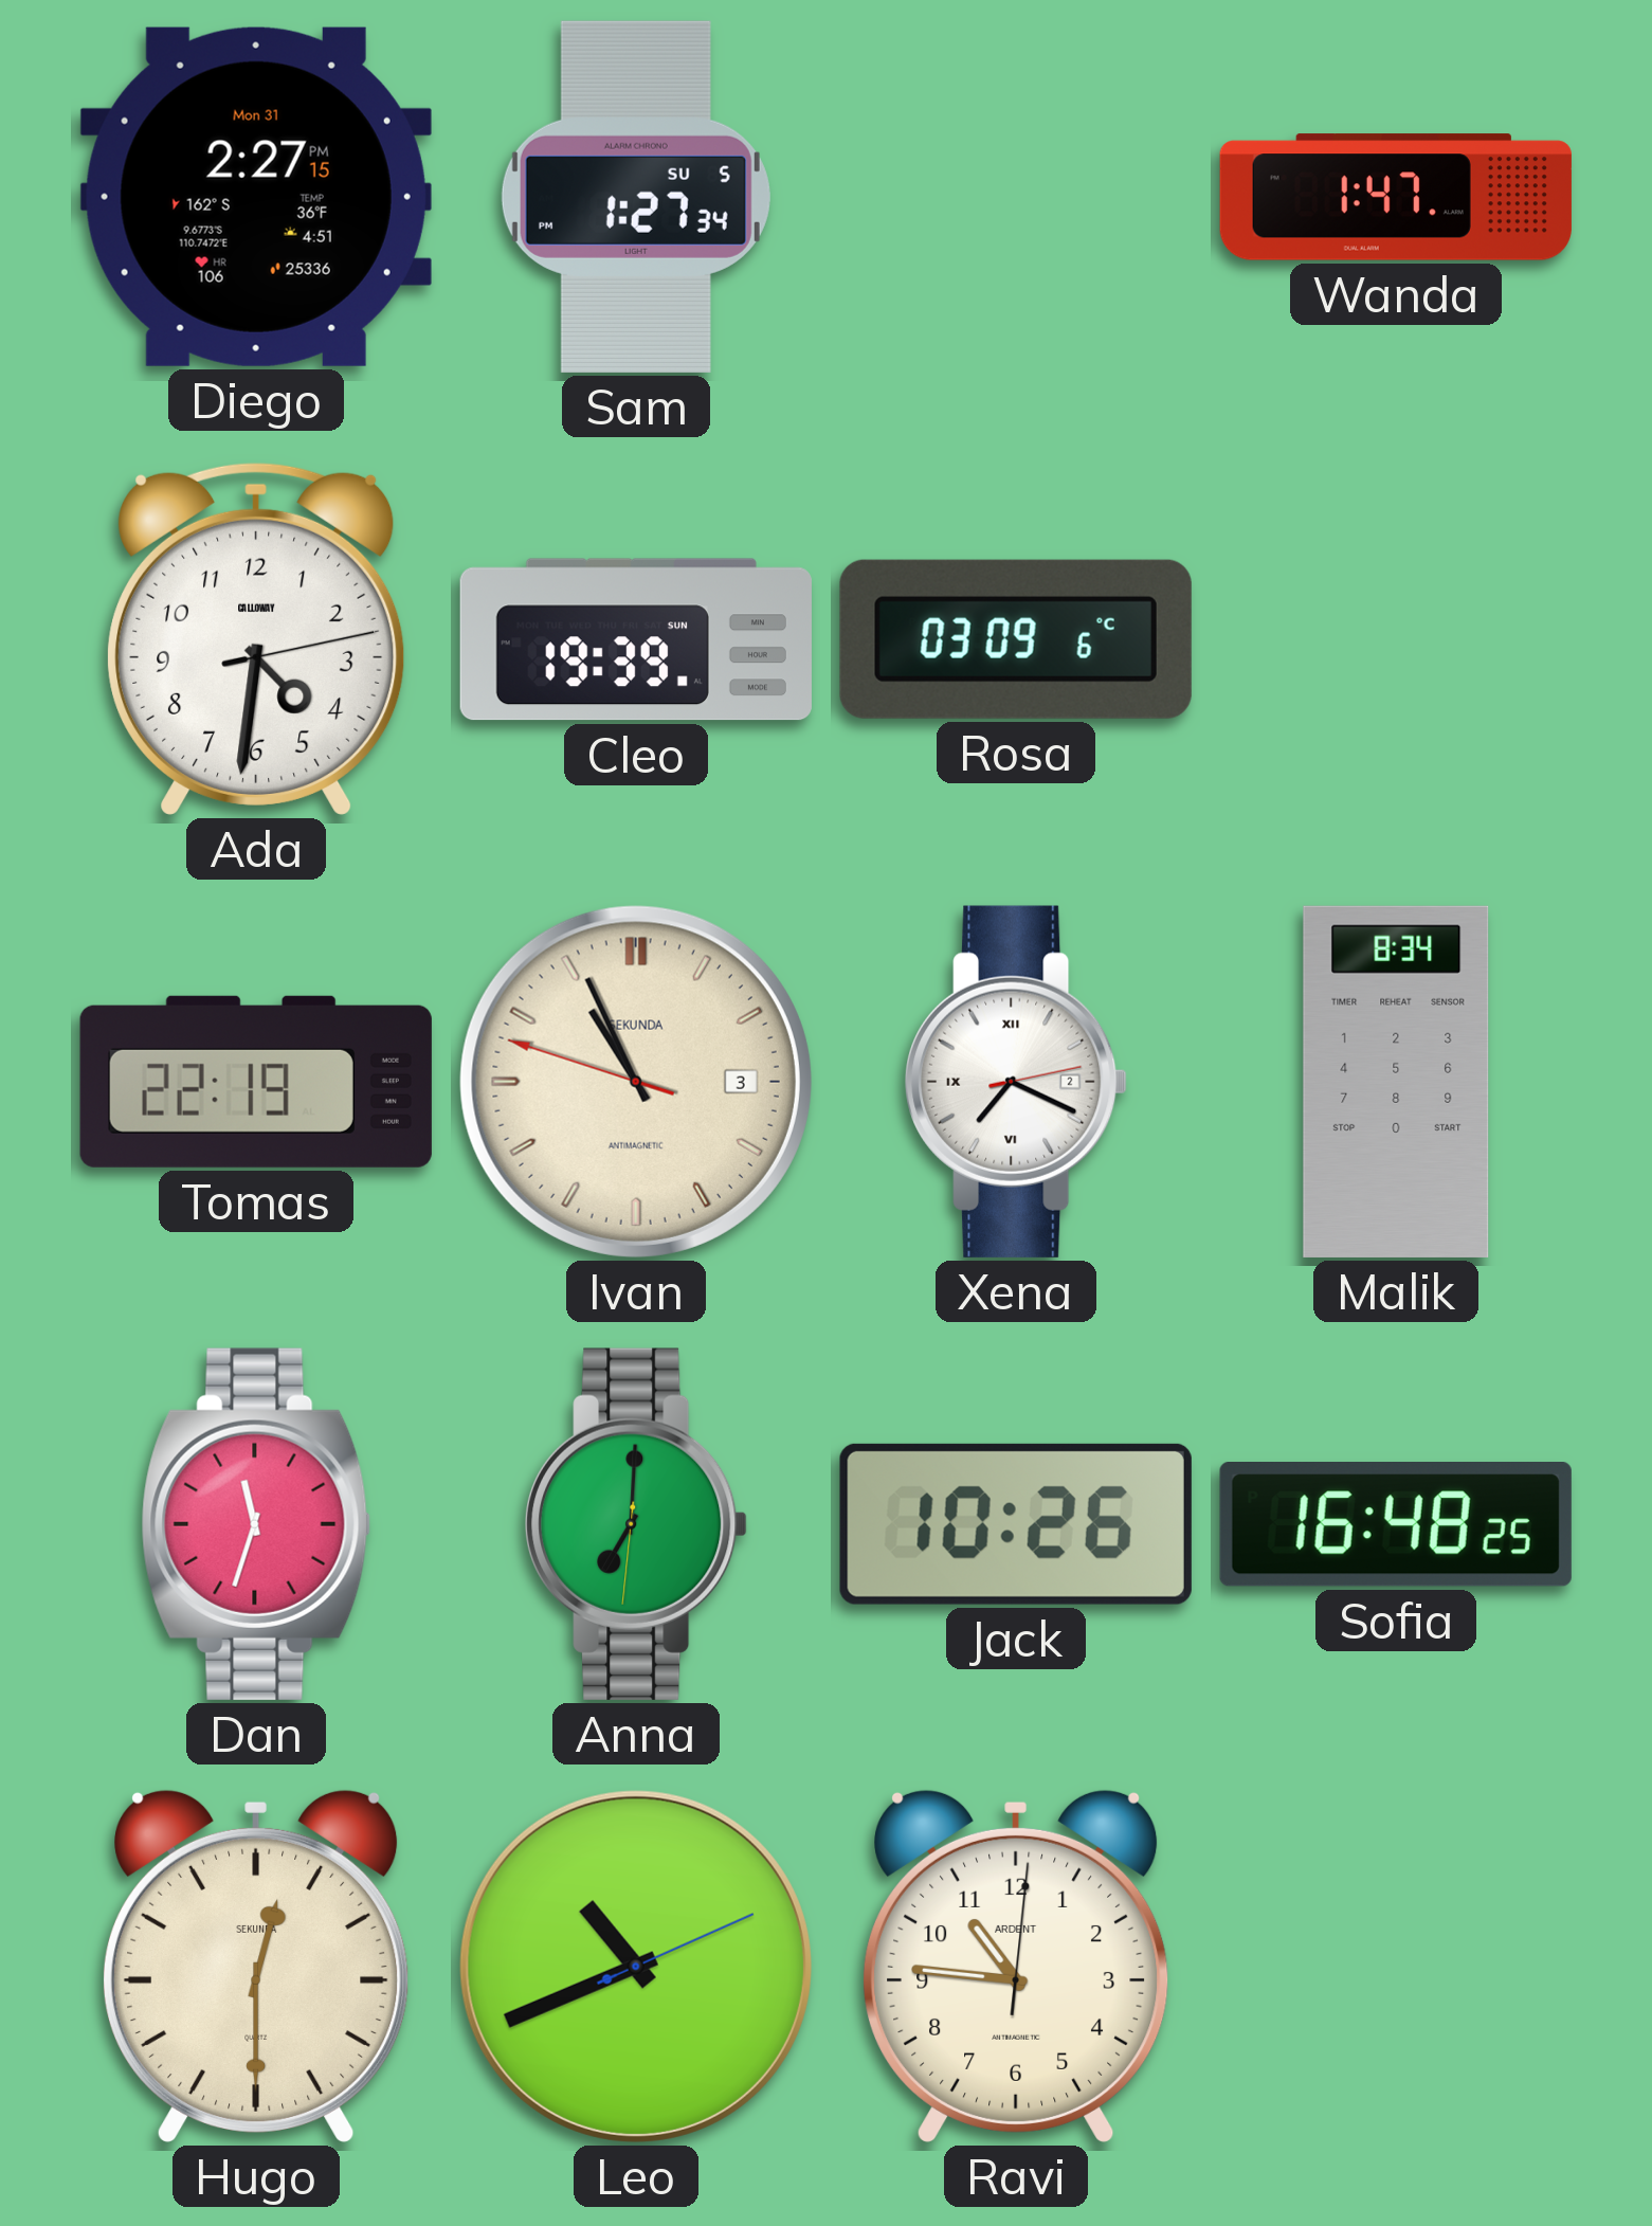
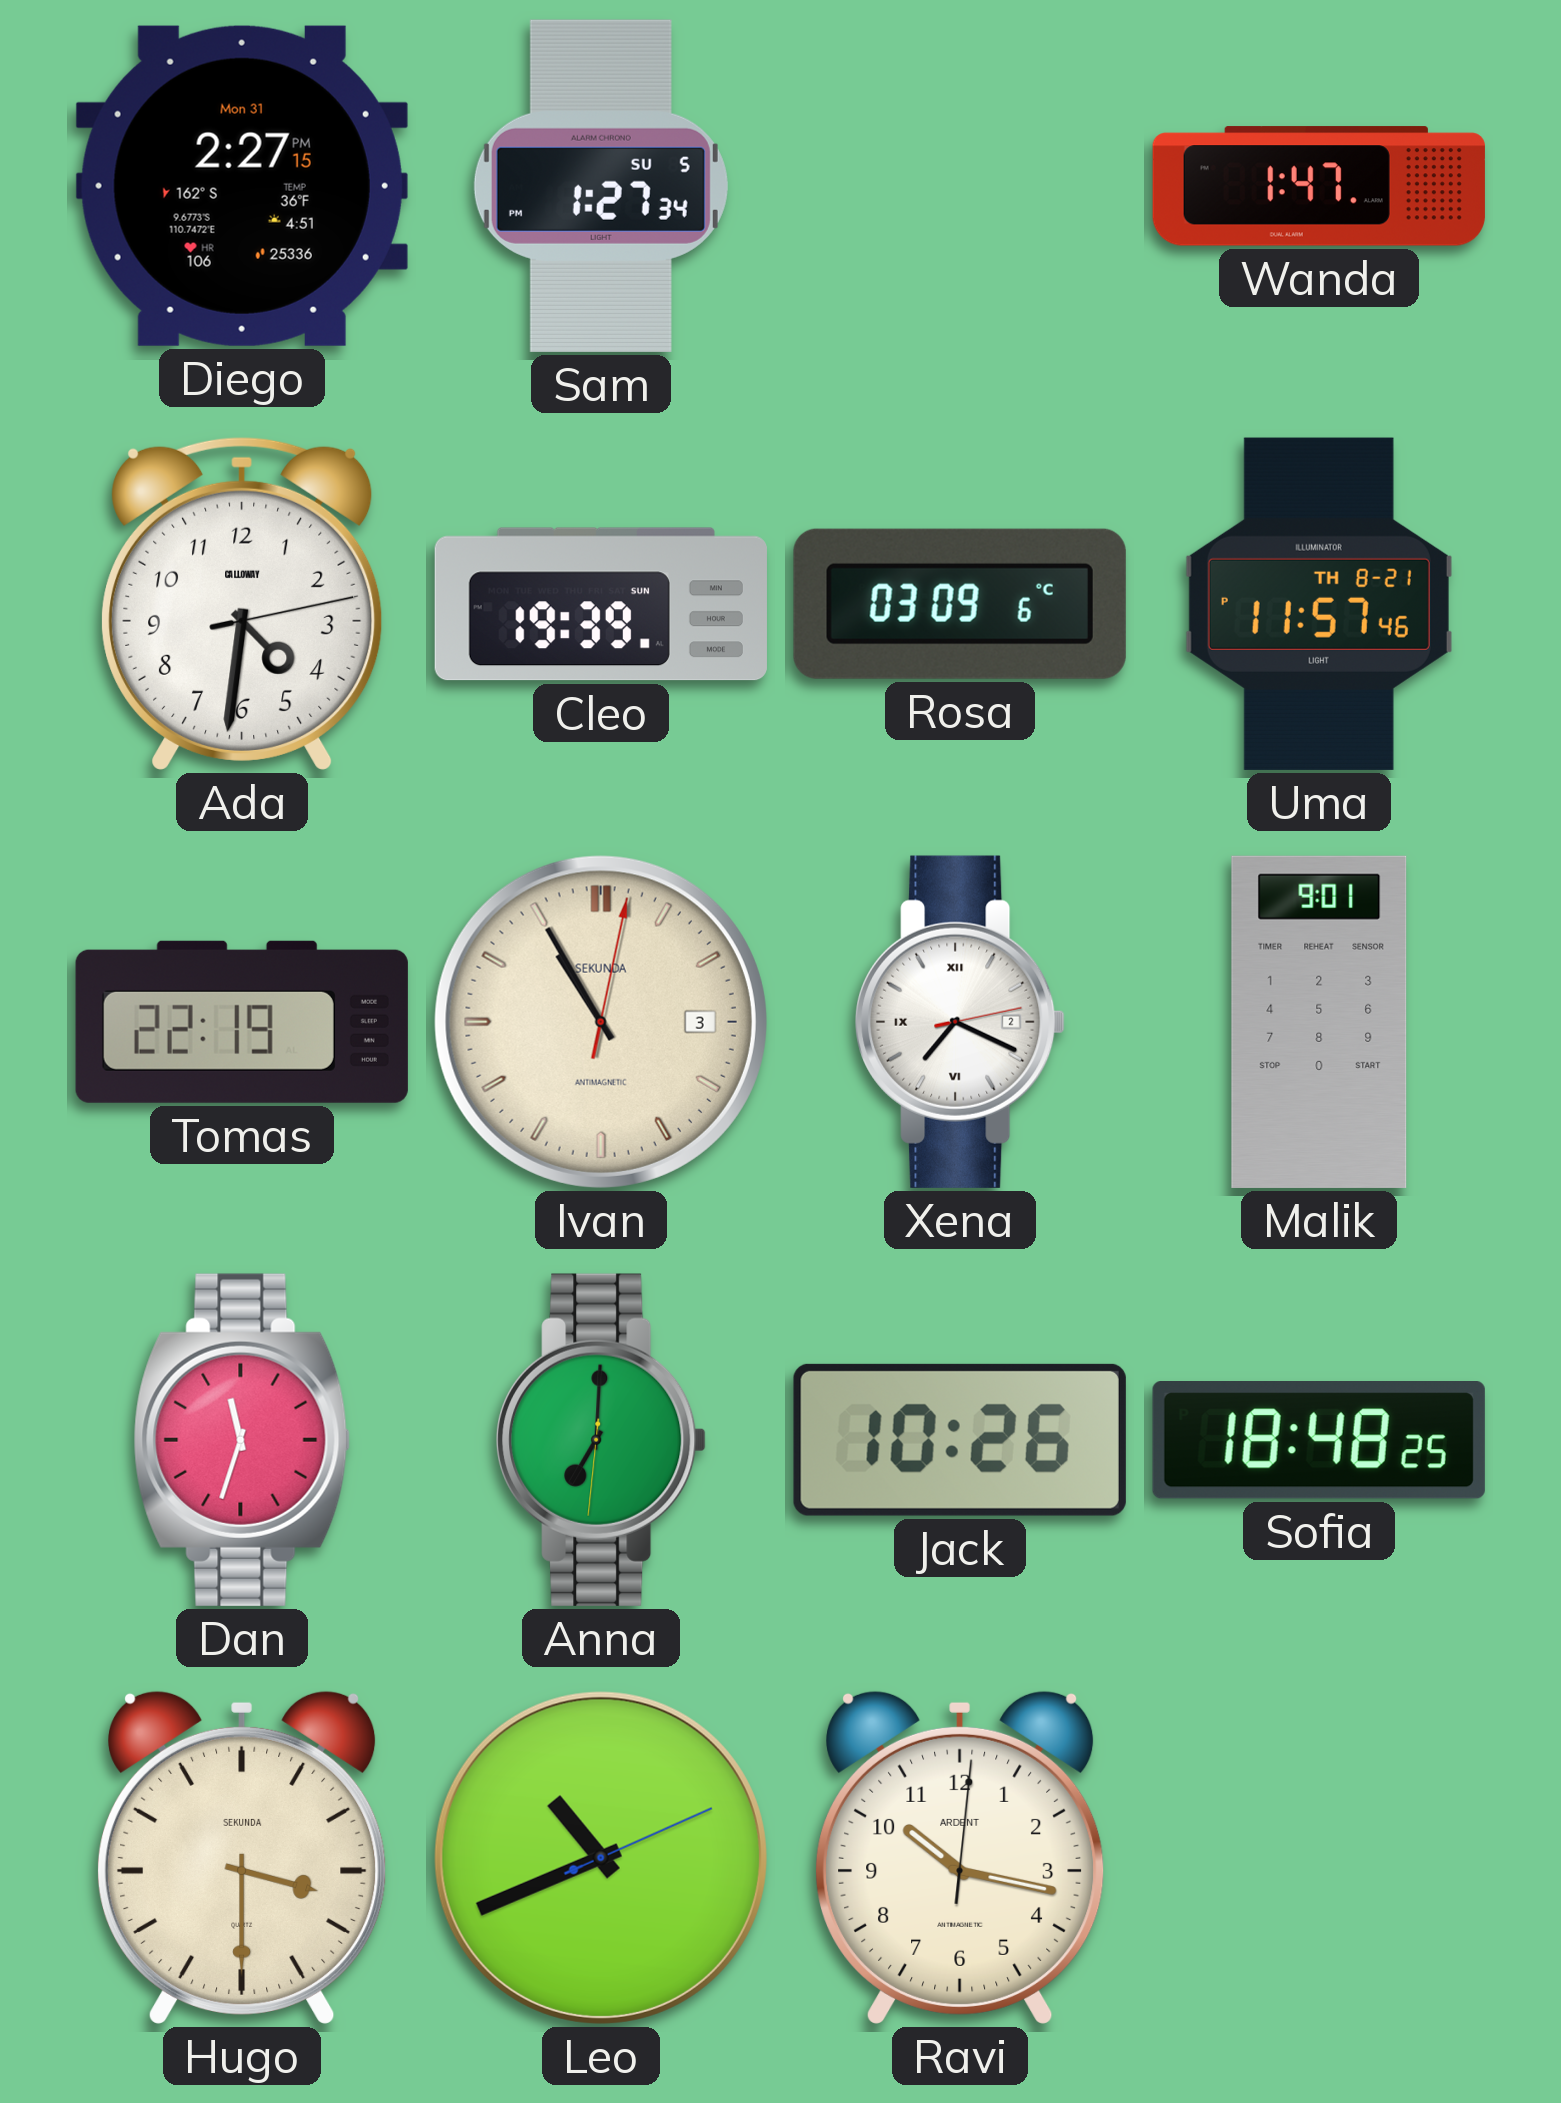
Uma: none -> 11:57 (1319, 604)
Ivan: 10:55:48 -> 10:55:02 (601, 1022)
Malik: 8:34 -> 9:01 (1319, 1022)
Sofia: 16:48 -> 18:48 (1319, 1441)
Hugo: 12:30 -> 3:30 (242, 1857)
Ravi: 10:46 -> 10:17 (960, 1857)
